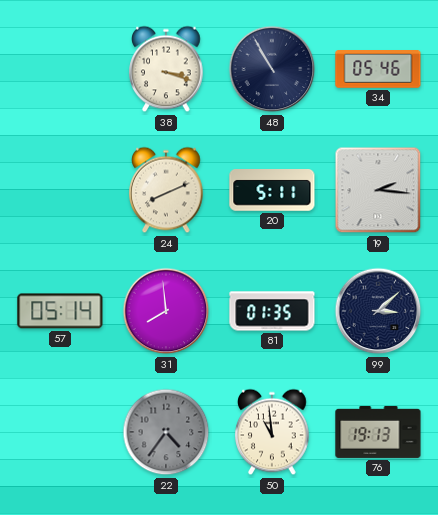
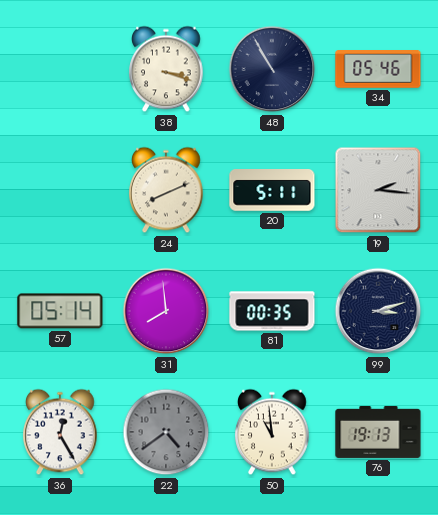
81: 01:35 -> 00:35 (272, 311)
99: 3:08 -> 3:12 (378, 311)
36: none -> 12:25 (60, 432)
22: 4:36 -> 4:39 (166, 432)
